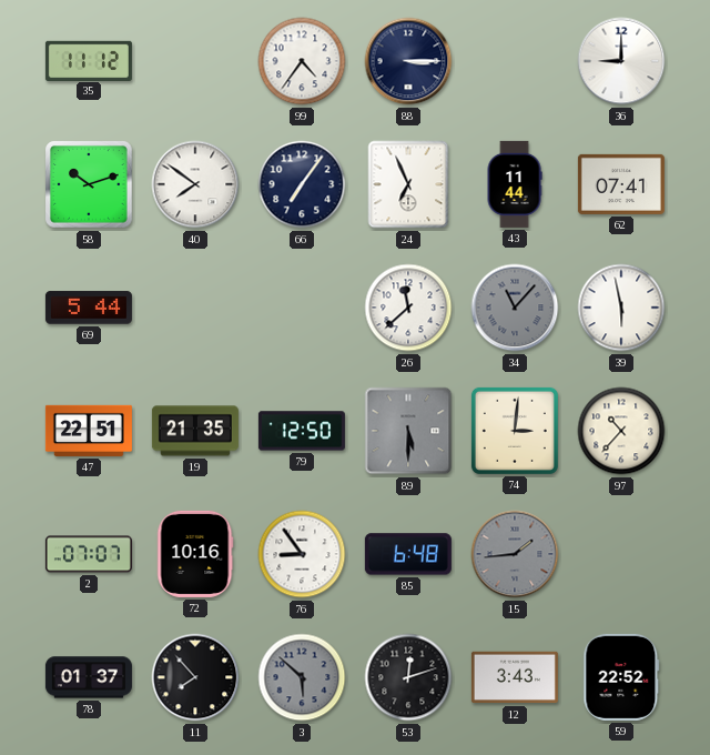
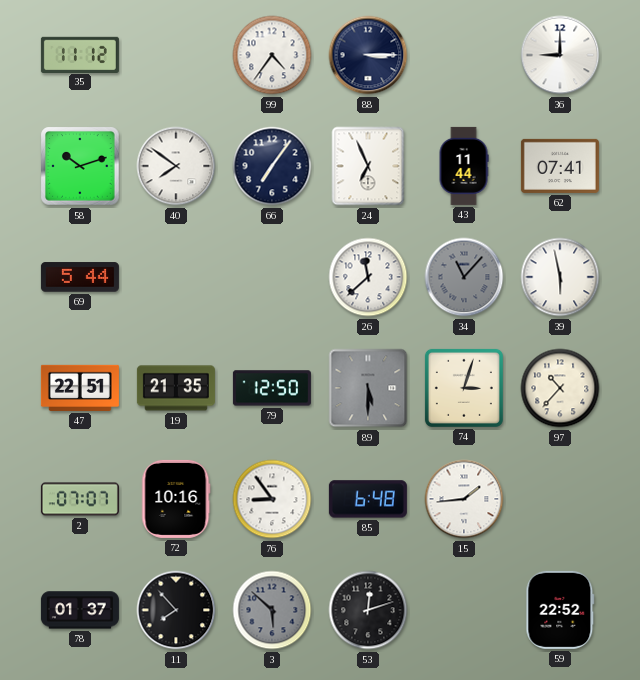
74: 3:01 -> 3:03 (464, 388)
15 dial: grey -> white (464, 499)
12: 3:43 -> none (515, 677)
